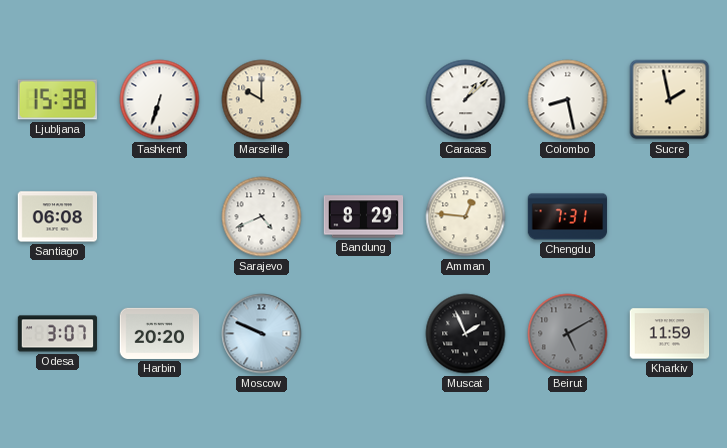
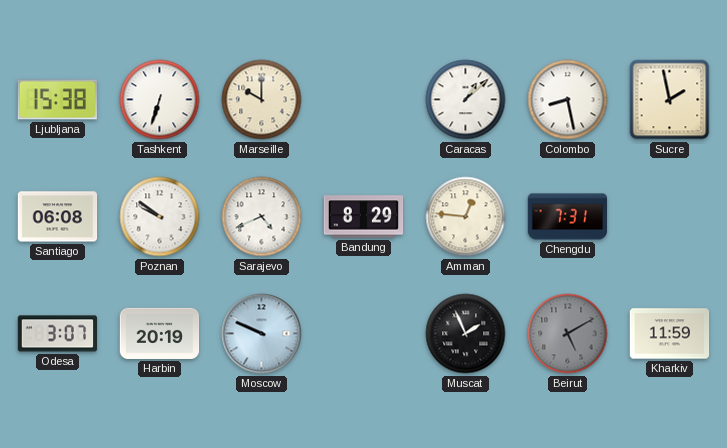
Poznan: none -> 9:51 (160, 217)
Harbin: 20:20 -> 20:19 (160, 333)
